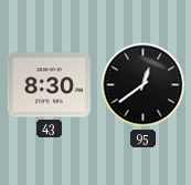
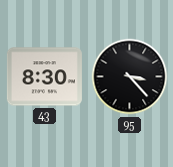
95: 12:39 -> 3:23 (130, 77)
